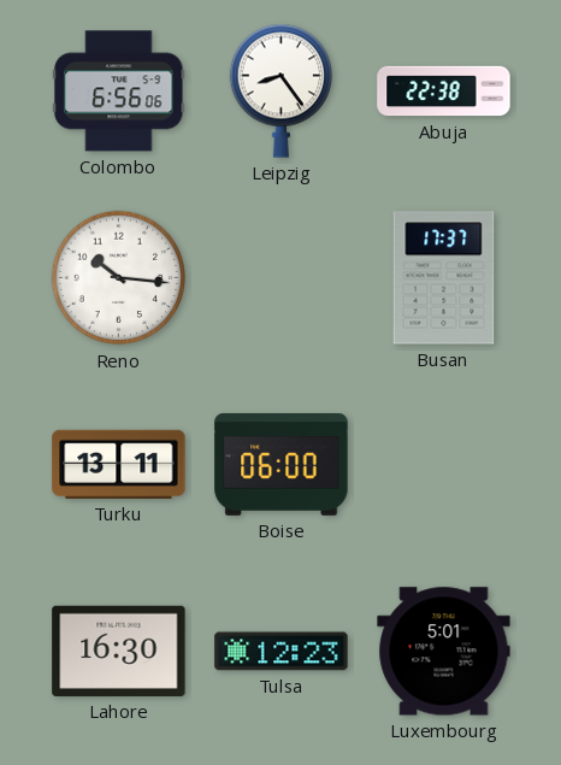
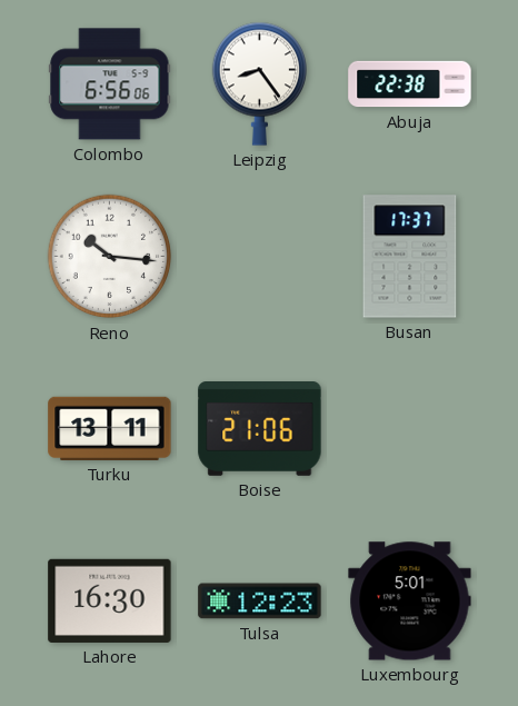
Boise: 06:00 -> 21:06 (260, 429)
